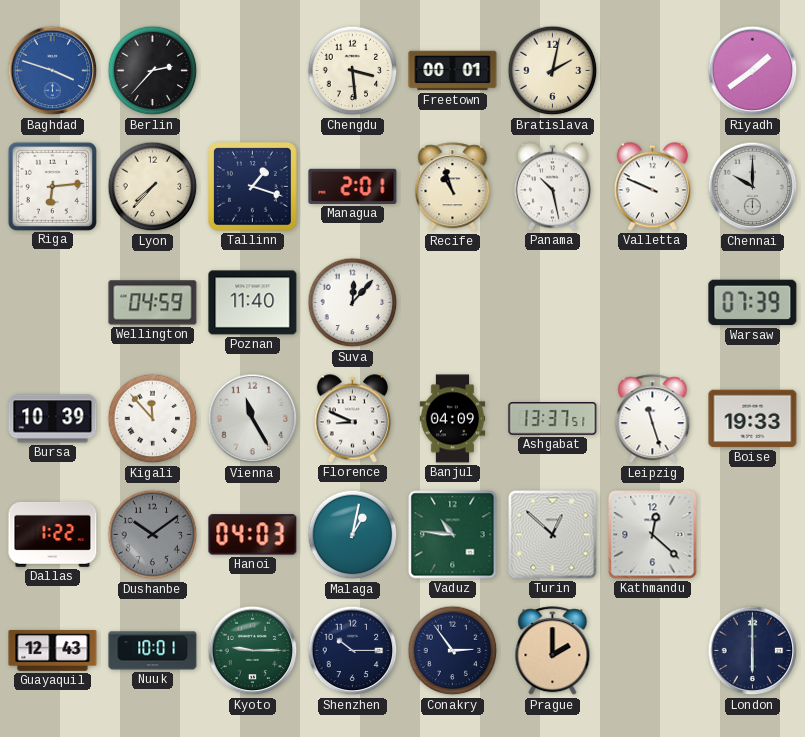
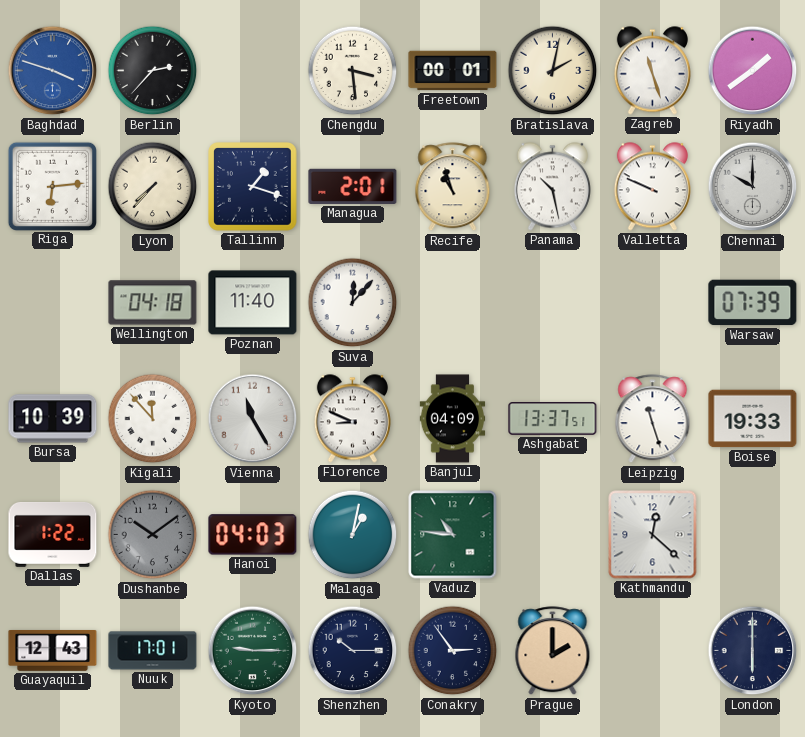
Zagreb: none -> 11:27 (652, 71)
Wellington: 04:59 -> 04:18 (153, 303)
Turin: 12:52 -> none (553, 535)
Nuuk: 10:01 -> 17:01 (153, 651)
